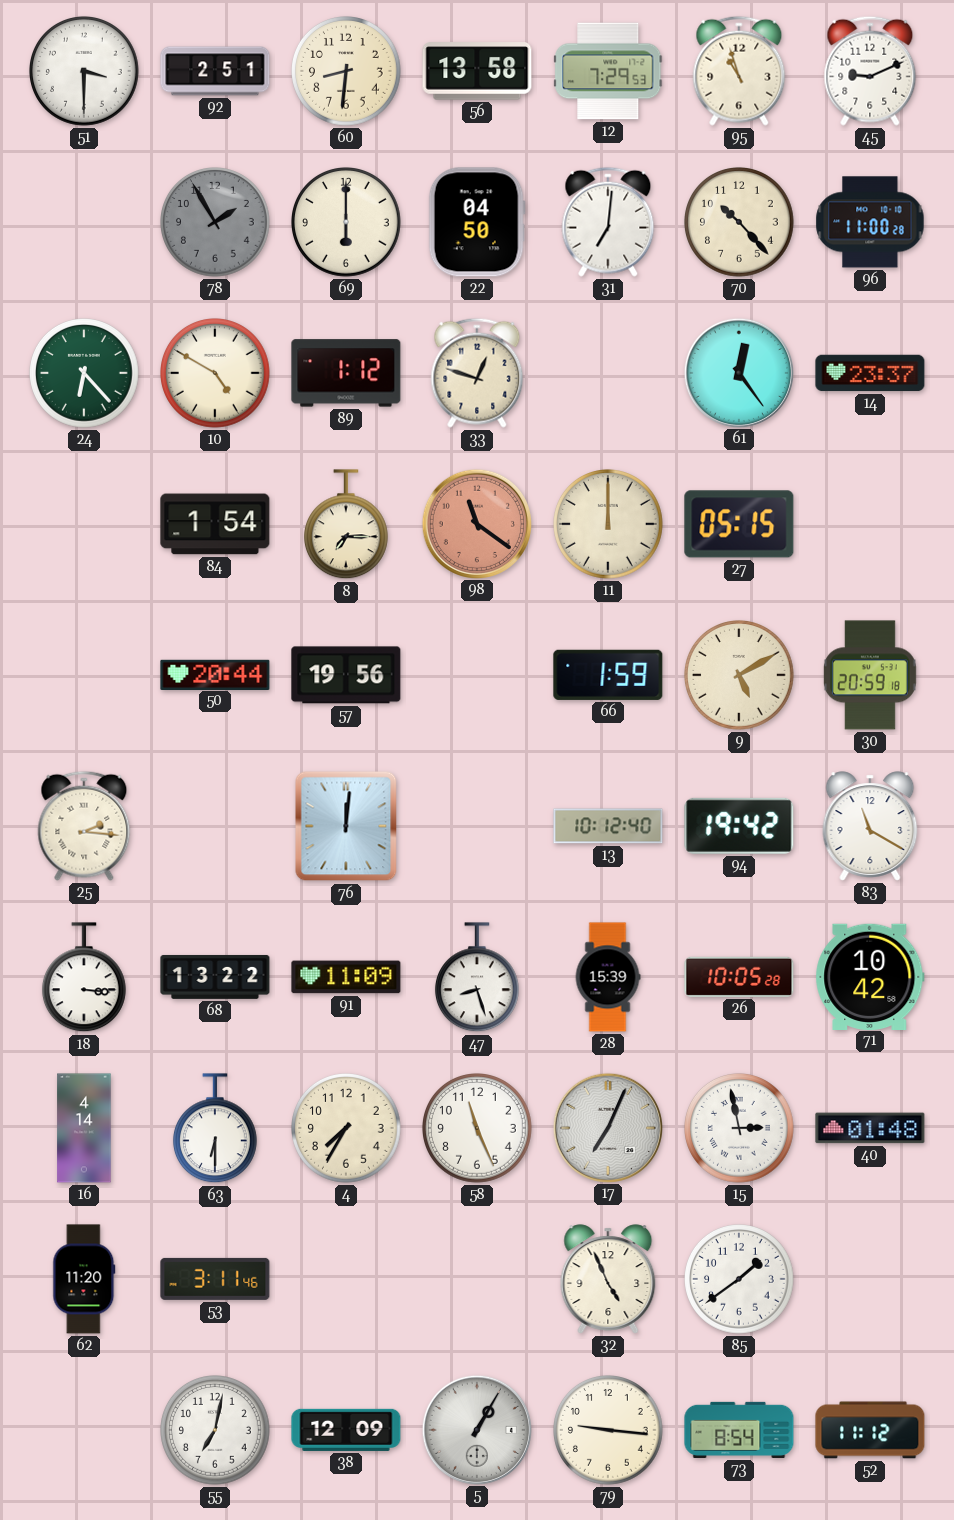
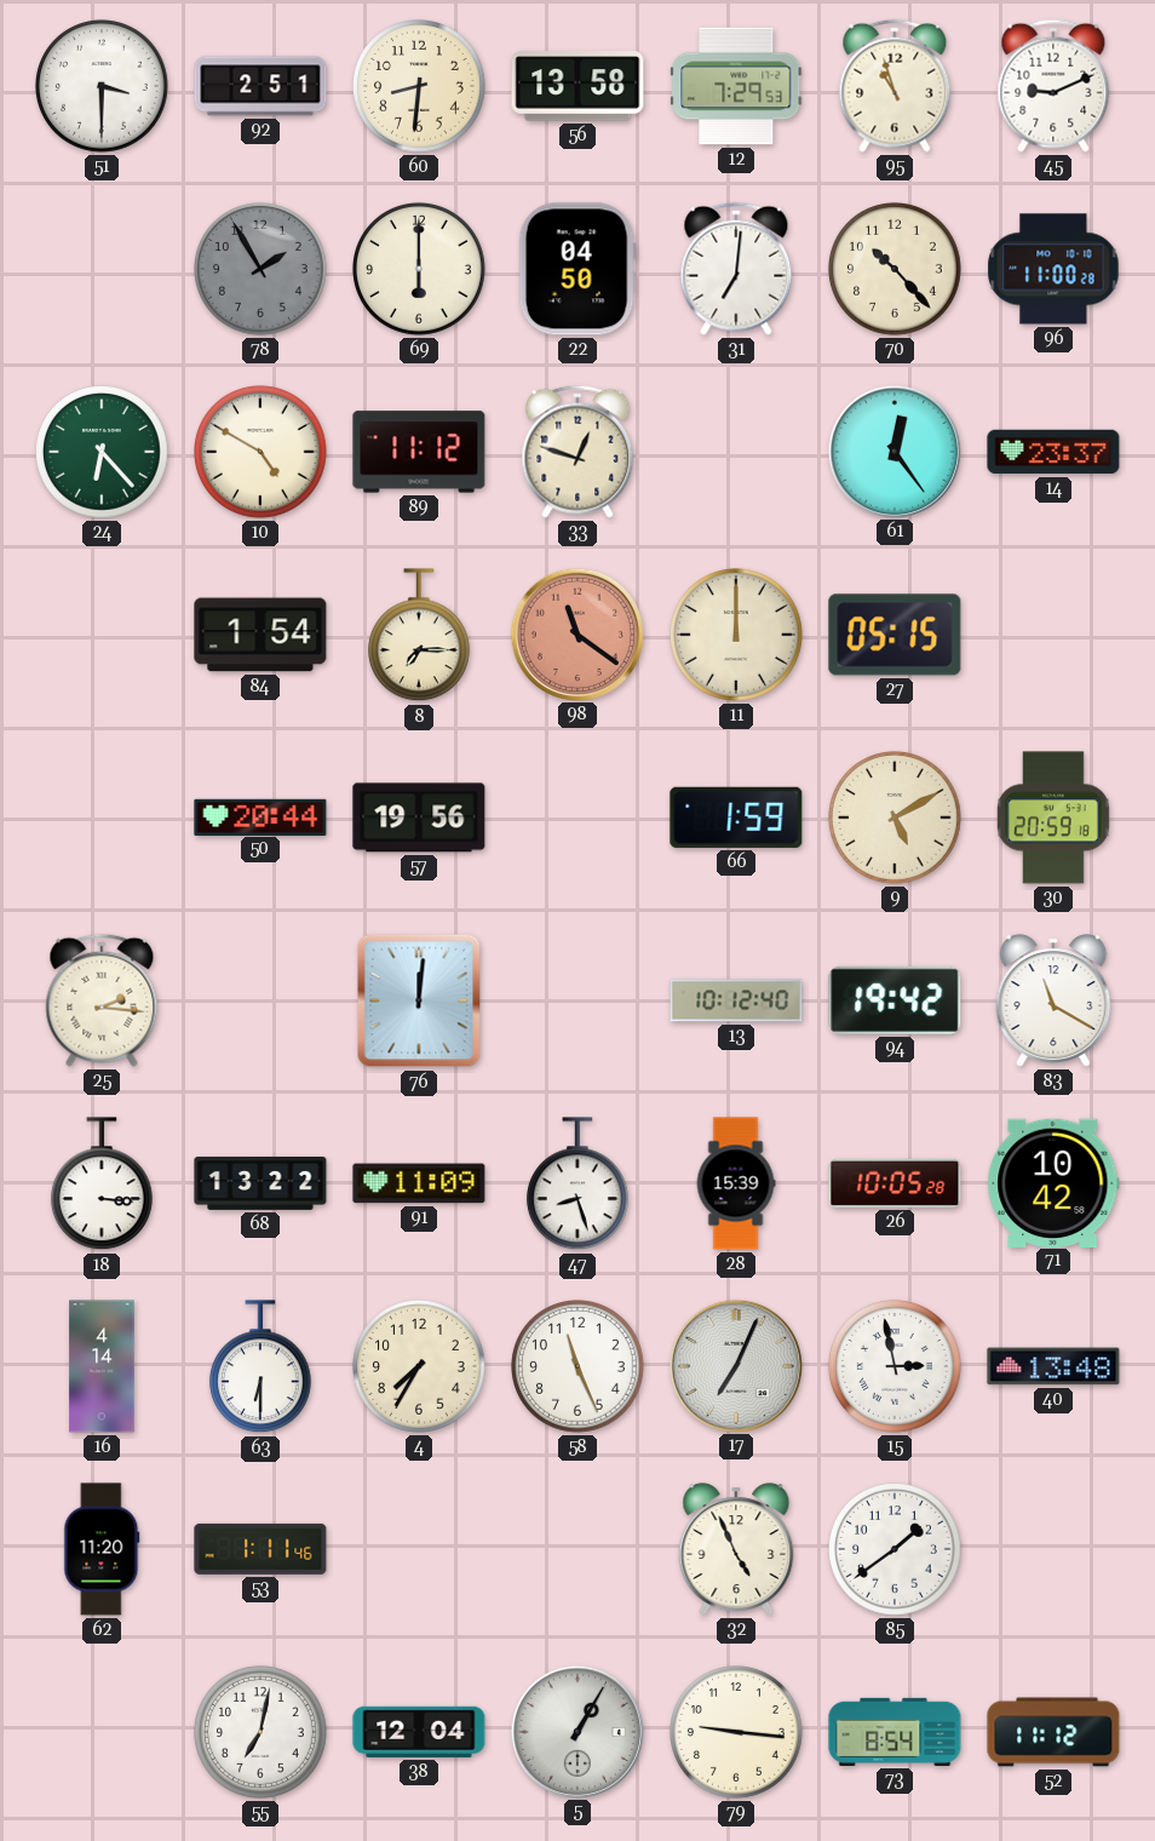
89: 1:12 -> 11:12 (419, 452)
40: 01:48 -> 13:48 (1053, 1366)
53: 3:11 -> 1:11 (260, 1549)
38: 12:09 -> 12:04 (419, 1732)
